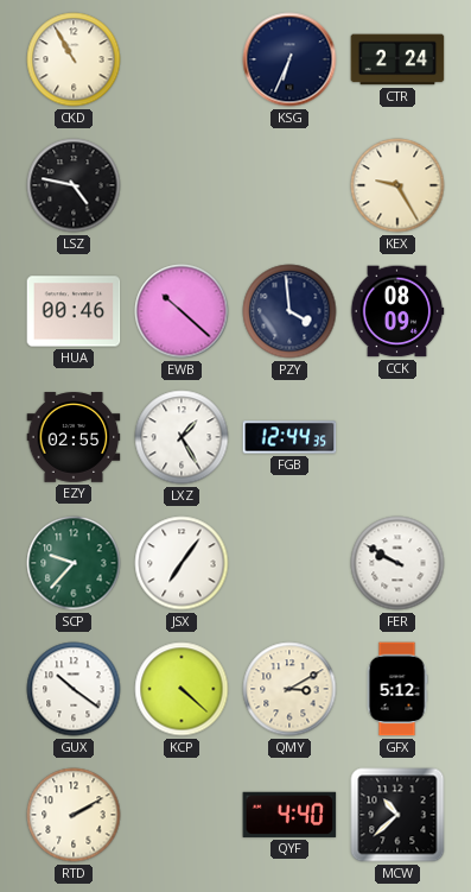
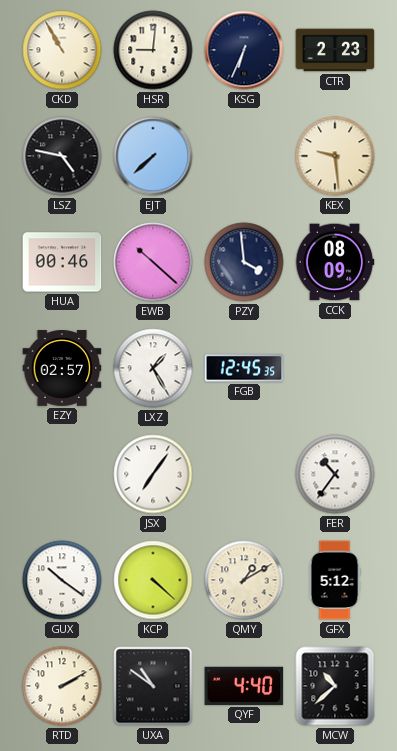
HSR: none -> 9:01 (153, 50)
CTR: 2:24 -> 2:23 (335, 50)
EJT: none -> 7:38 (153, 156)
KEX: 9:25 -> 9:29 (335, 156)
EZY: 02:55 -> 02:57 (62, 368)
FGB: 12:44 -> 12:45 (244, 368)
SCP: 9:37 -> none (74, 563)
FER: 9:50 -> 10:36 (335, 474)
QMY: 3:10 -> 1:10 (244, 580)
UXA: none -> 10:51 (153, 686)
